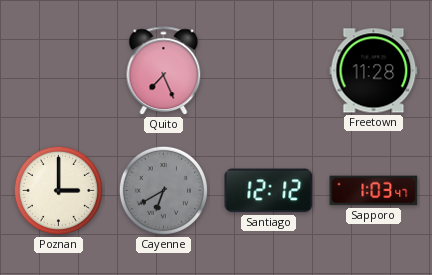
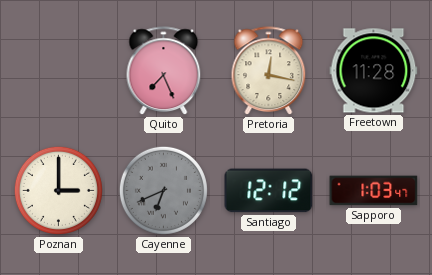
Pretoria: none -> 12:17 (269, 71)
Cayenne: 6:40 -> 6:41 (163, 190)
